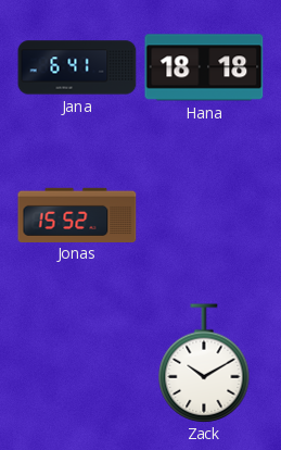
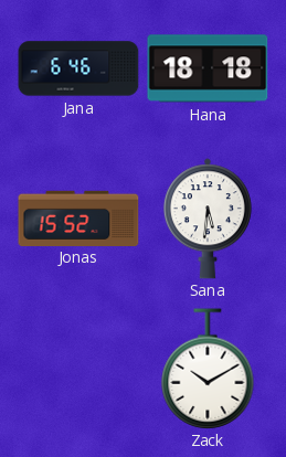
Jana: 6:41 -> 6:46 (78, 68)
Sana: none -> 5:31 (208, 219)
